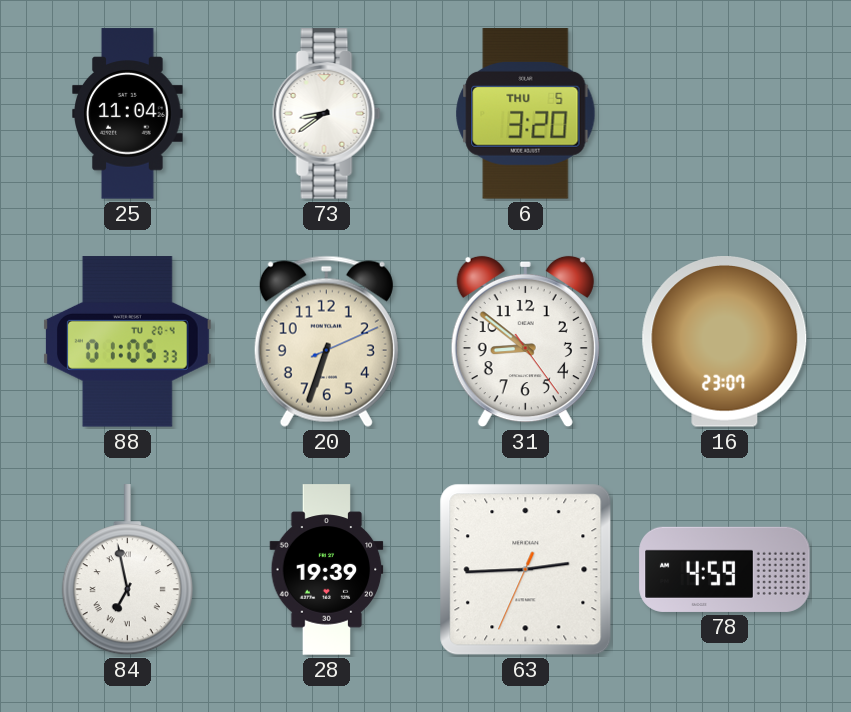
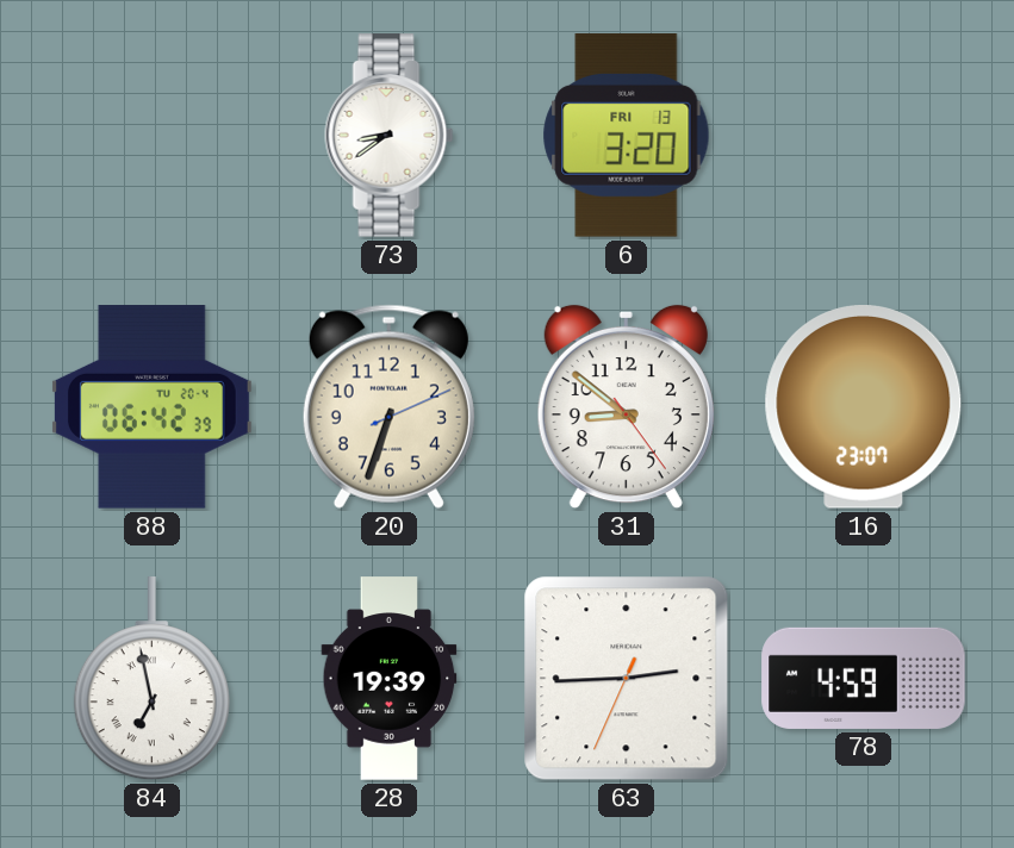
25: 11:04 -> none (128, 114)
6 date: THU 5 -> FRI 13 (627, 136)
88: 01:05 -> 06:42 (151, 407)
